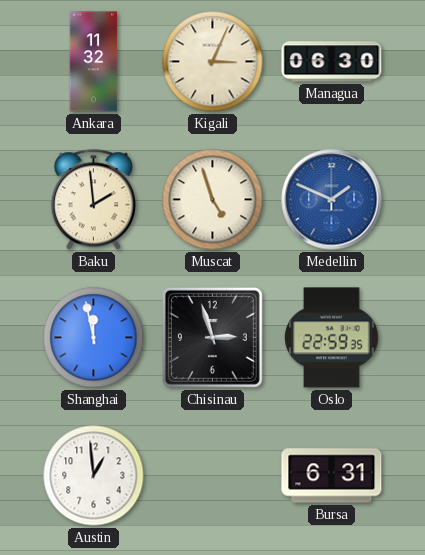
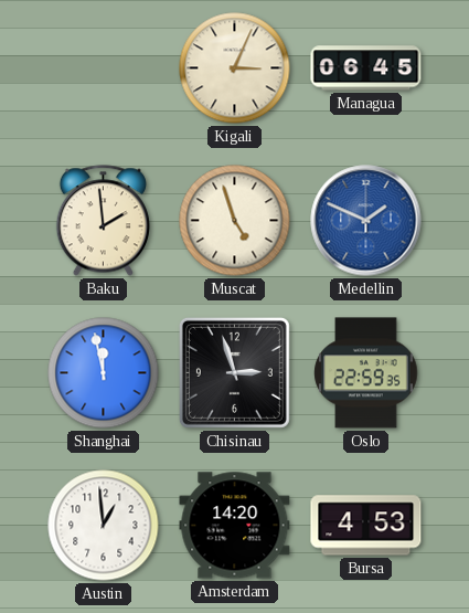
Ankara: 11:32 -> none (94, 62)
Managua: 06:30 -> 06:45 (366, 68)
Amsterdam: none -> 14:20 (235, 526)
Bursa: 6:31 -> 4:53 (366, 526)
